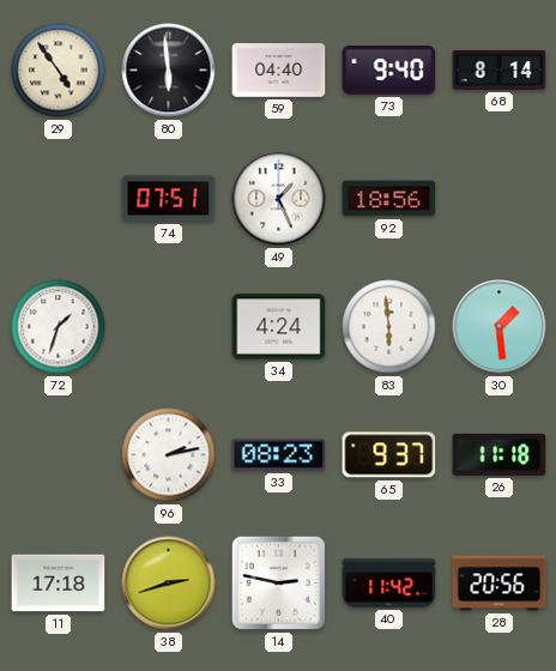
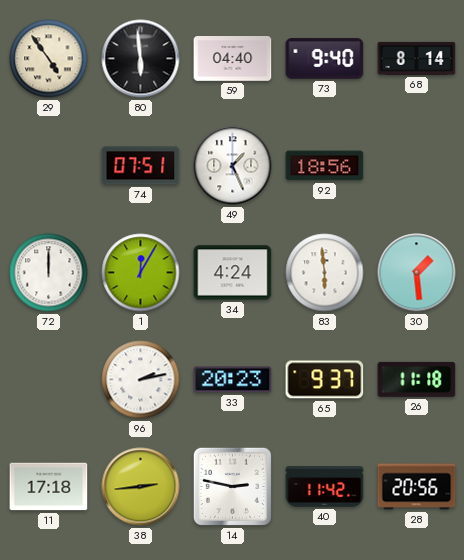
72: 1:33 -> 12:00 (49, 273)
1: none -> 12:05 (141, 273)
33: 08:23 -> 20:23 (233, 380)
38: 2:42 -> 2:44 (141, 487)
